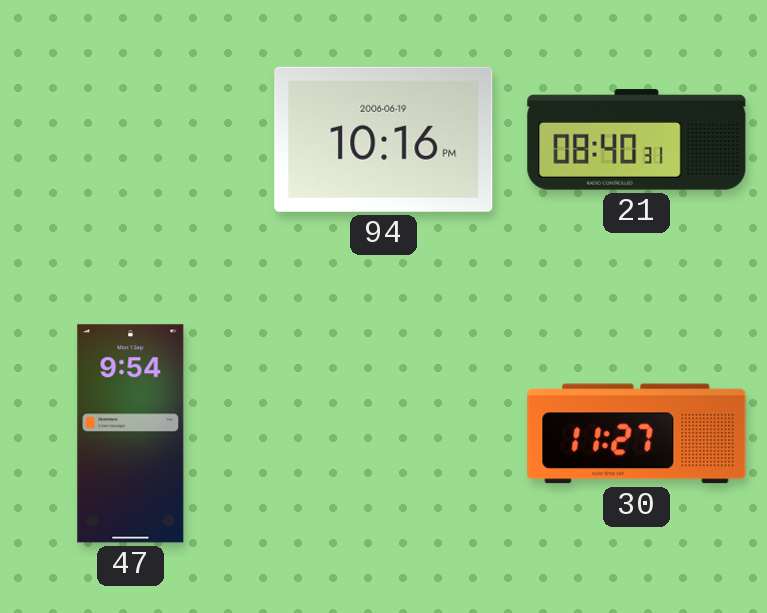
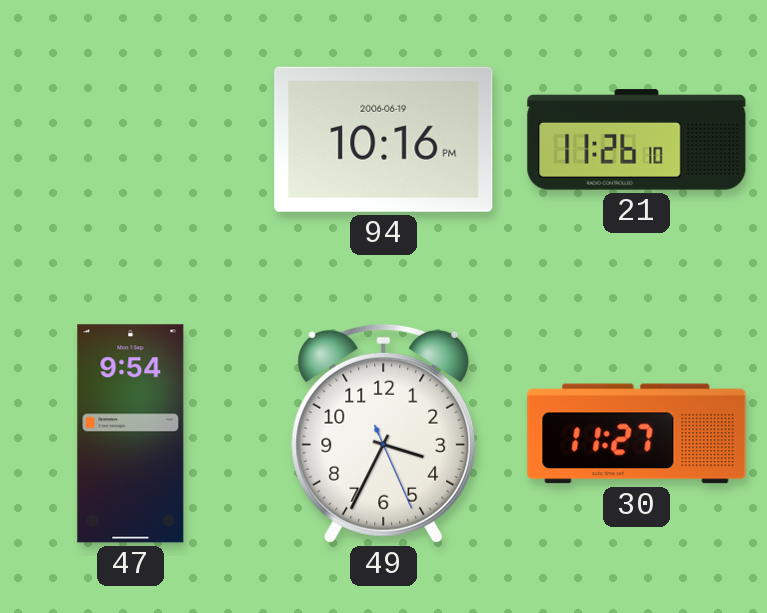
21: 08:40 -> 11:26 (637, 140)
49: none -> 3:34 (384, 433)
